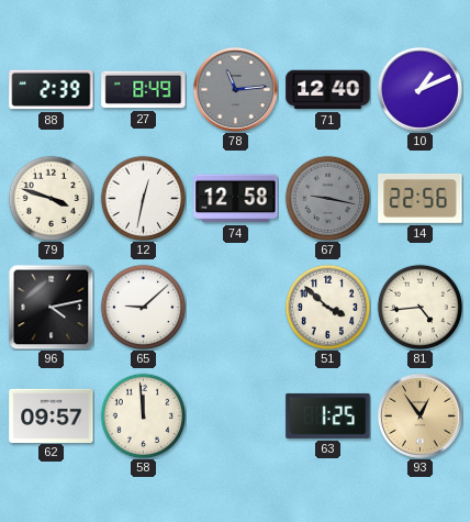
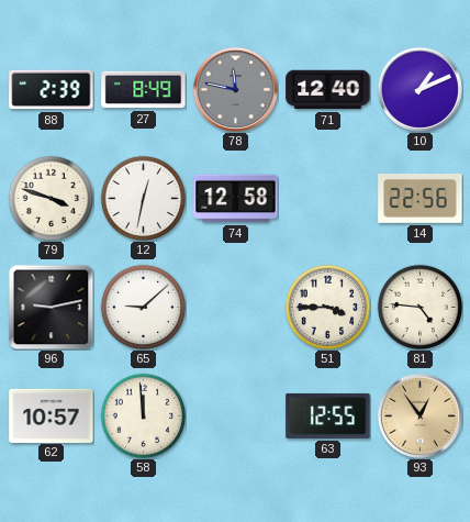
78: 11:14 -> 11:47 (235, 89)
67: 9:17 -> none (327, 198)
96: 4:13 -> 9:13 (51, 307)
51: 3:52 -> 3:45 (327, 307)
81: 4:44 -> 4:46 (419, 307)
62: 09:57 -> 10:57 (52, 415)
63: 1:25 -> 12:55 (328, 415)
